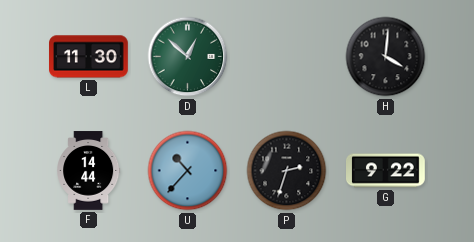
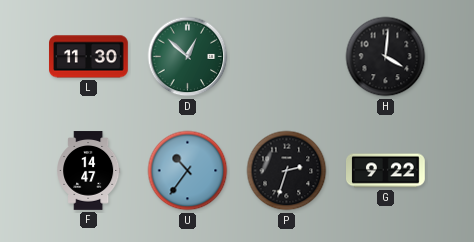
F: 14:44 -> 14:47 (89, 171)
U: 10:37 -> 10:36 (188, 171)
